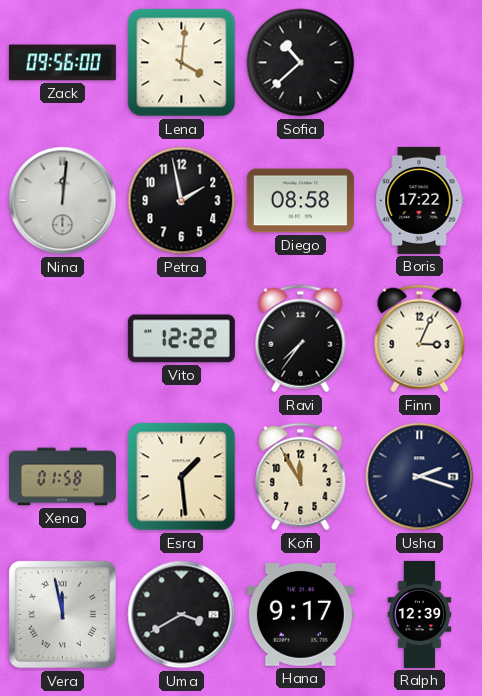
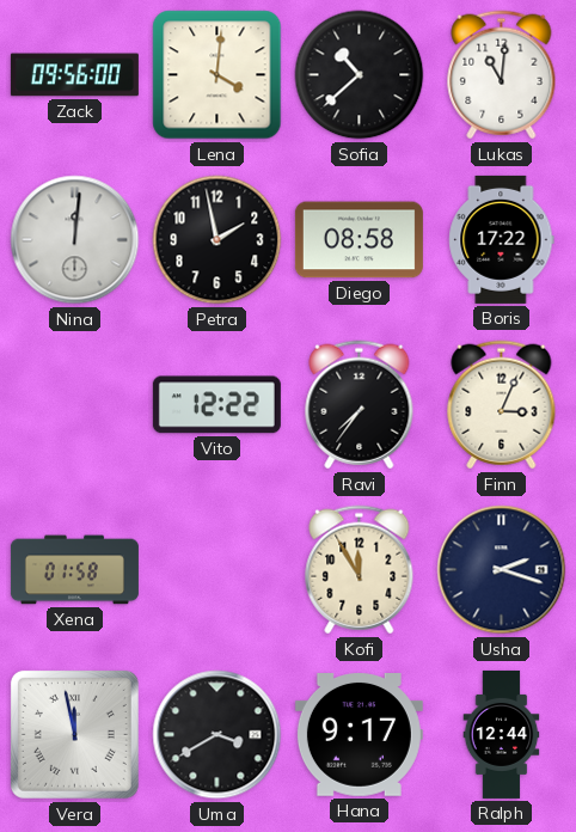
Lukas: none -> 11:01 (502, 75)
Esra: 1:29 -> none (182, 477)
Ralph: 12:39 -> 12:44 (502, 734)
